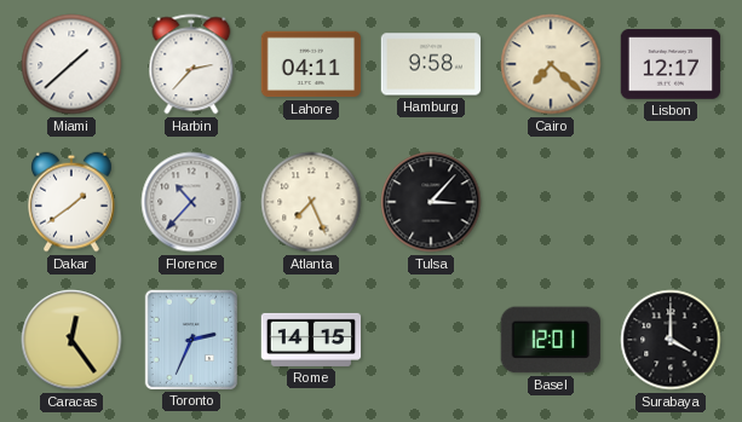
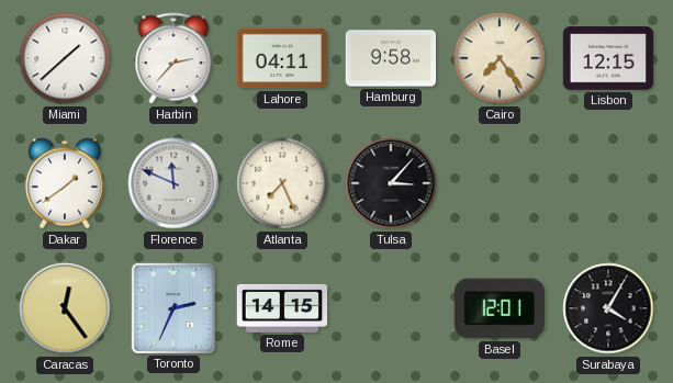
Cairo: 7:22 -> 7:24 (500, 58)
Lisbon: 12:17 -> 12:15 (608, 58)
Florence: 10:37 -> 11:49 (173, 183)
Surabaya: 4:00 -> 4:05 (608, 308)
